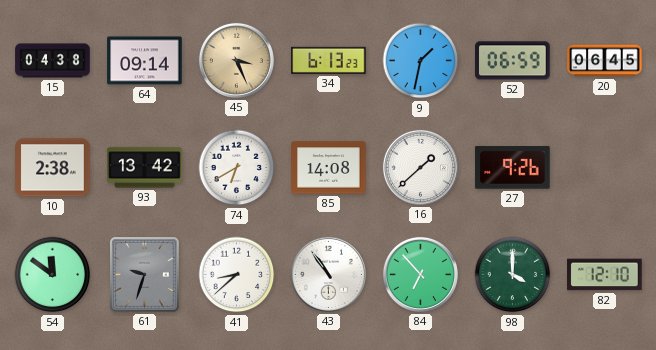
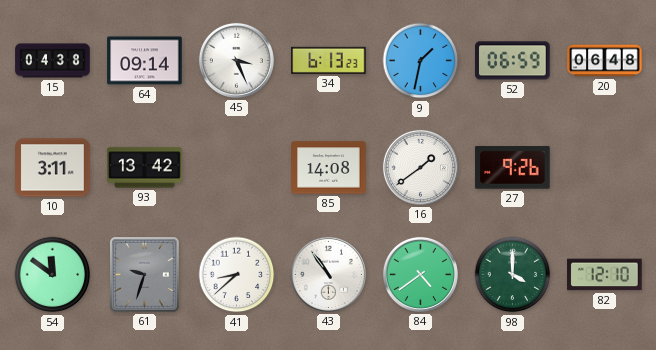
45 dial: champagne -> white (236, 60)
20: 06:45 -> 06:48 (605, 61)
10: 2:38 -> 3:11 (53, 168)
74: 6:40 -> none (237, 168)
16: 1:38 -> 1:39 (420, 167)
84: 6:53 -> 4:39 (420, 274)
